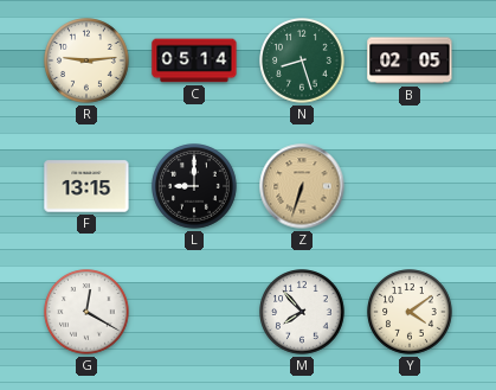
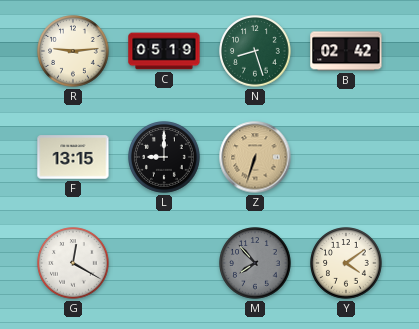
C: 05:14 -> 05:19 (164, 51)
B: 02:05 -> 02:42 (346, 51)
M dial: white -> grey (255, 263)
